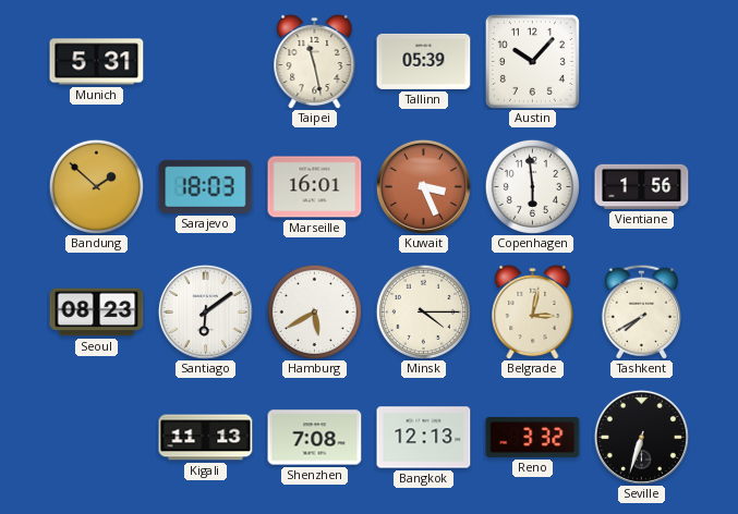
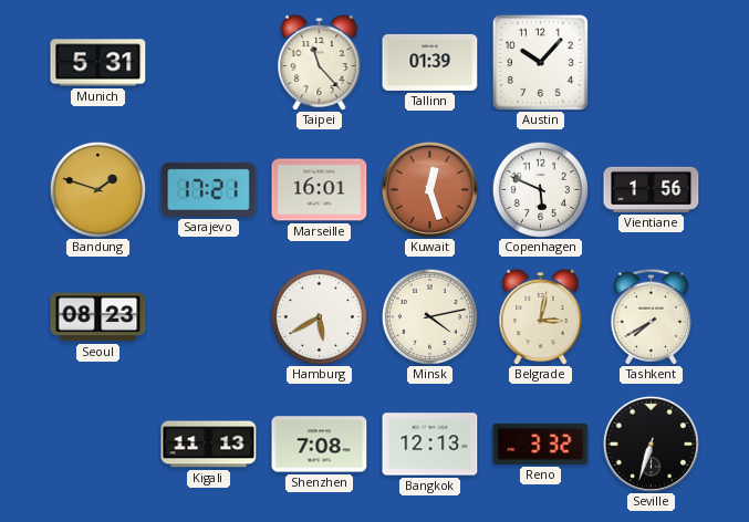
Taipei: 11:28 -> 11:23 (320, 62)
Tallinn: 05:39 -> 01:39 (430, 62)
Bandung: 1:52 -> 1:48 (97, 189)
Sarajevo: 18:03 -> 17:21 (209, 189)
Kuwait: 3:26 -> 12:27 (429, 189)
Copenhagen: 5:59 -> 5:49 (540, 189)
Santiago: 6:09 -> none (205, 311)
Minsk: 4:15 -> 4:13 (429, 316)
